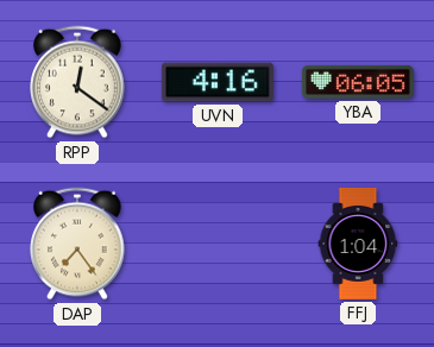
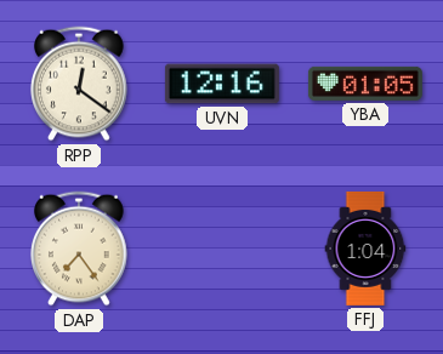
UVN: 4:16 -> 12:16 (222, 84)
YBA: 06:05 -> 01:05 (365, 84)
